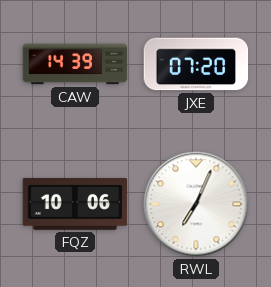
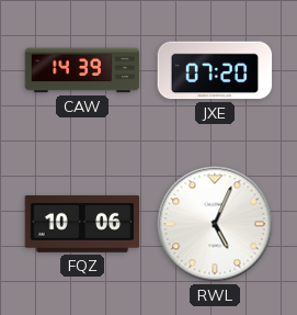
RWL: 7:04 -> 5:04 (215, 224)
